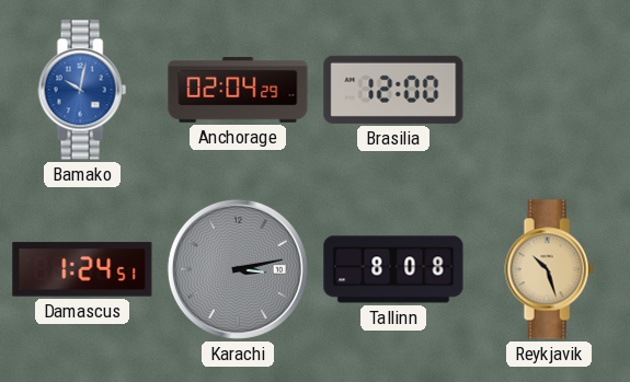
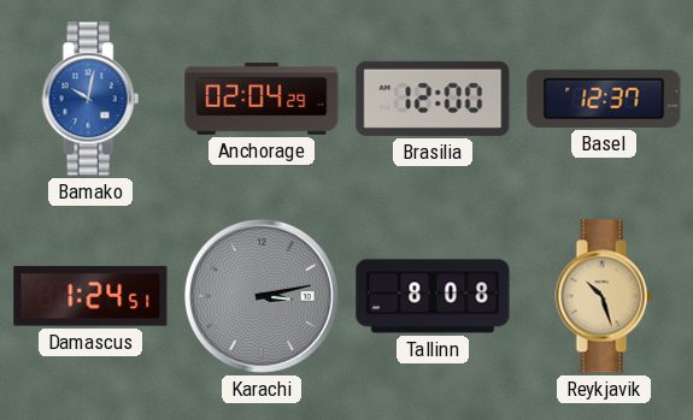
Basel: none -> 12:37 (604, 99)
